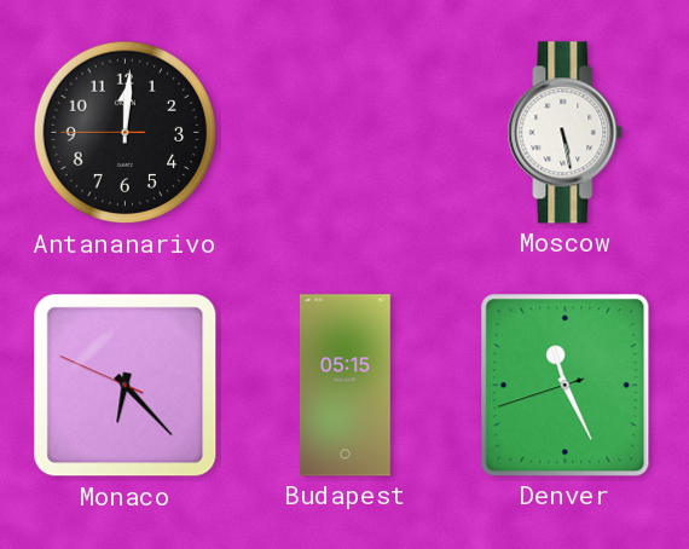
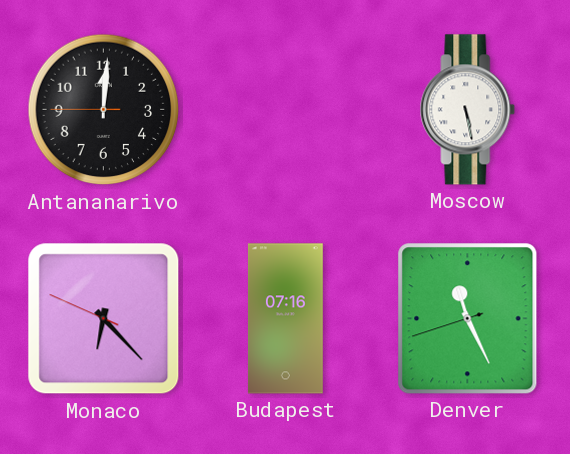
Budapest: 05:15 -> 07:16 (285, 319)
